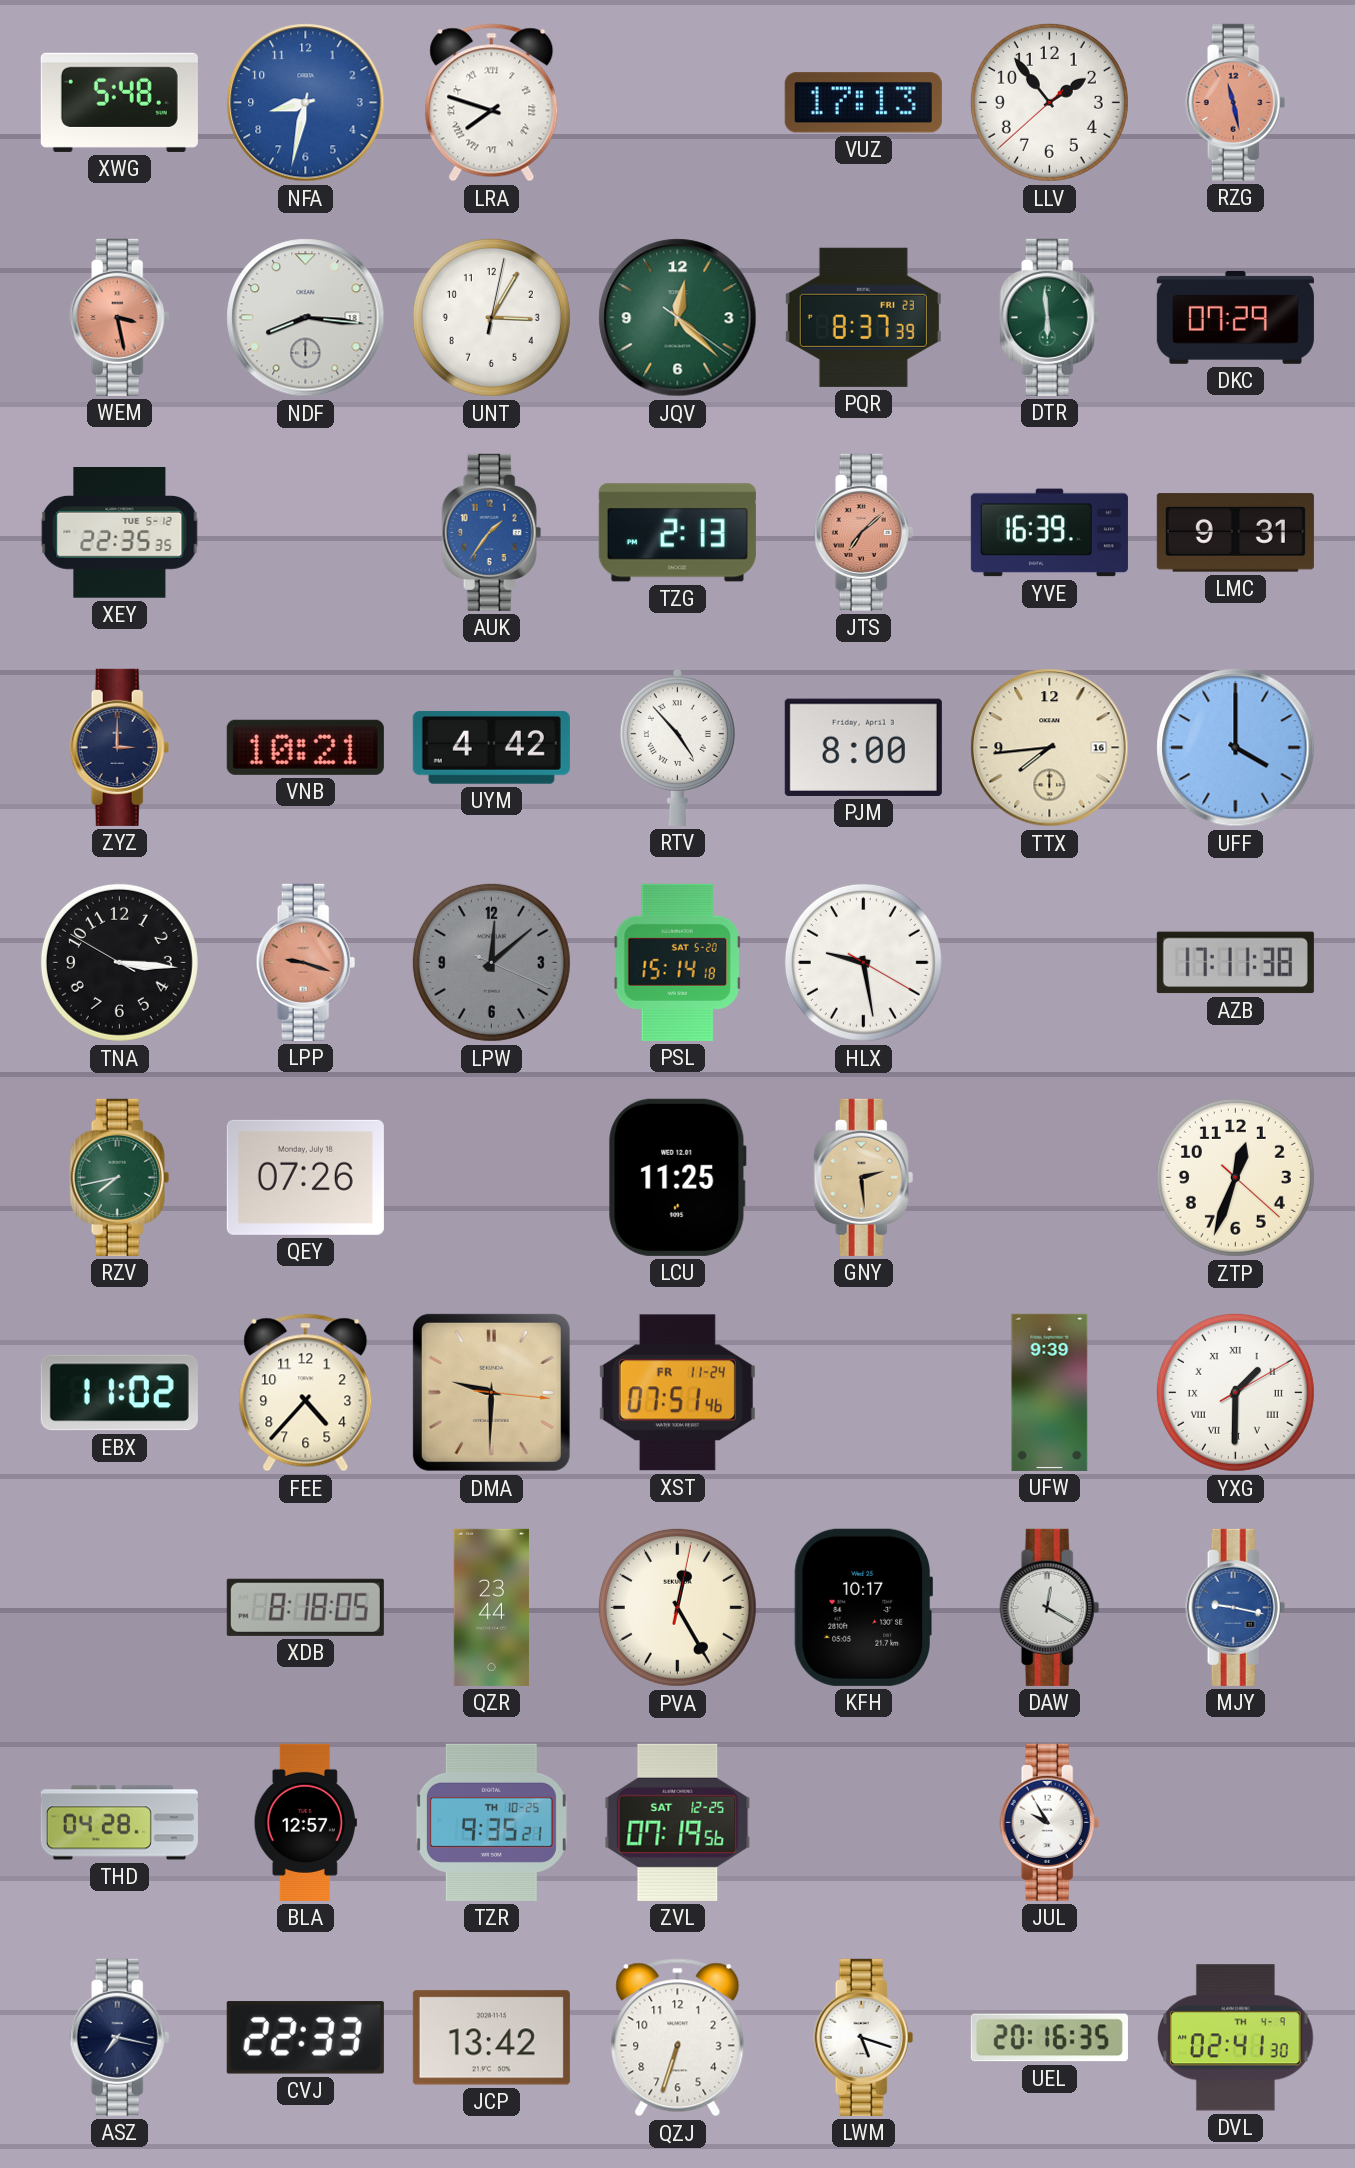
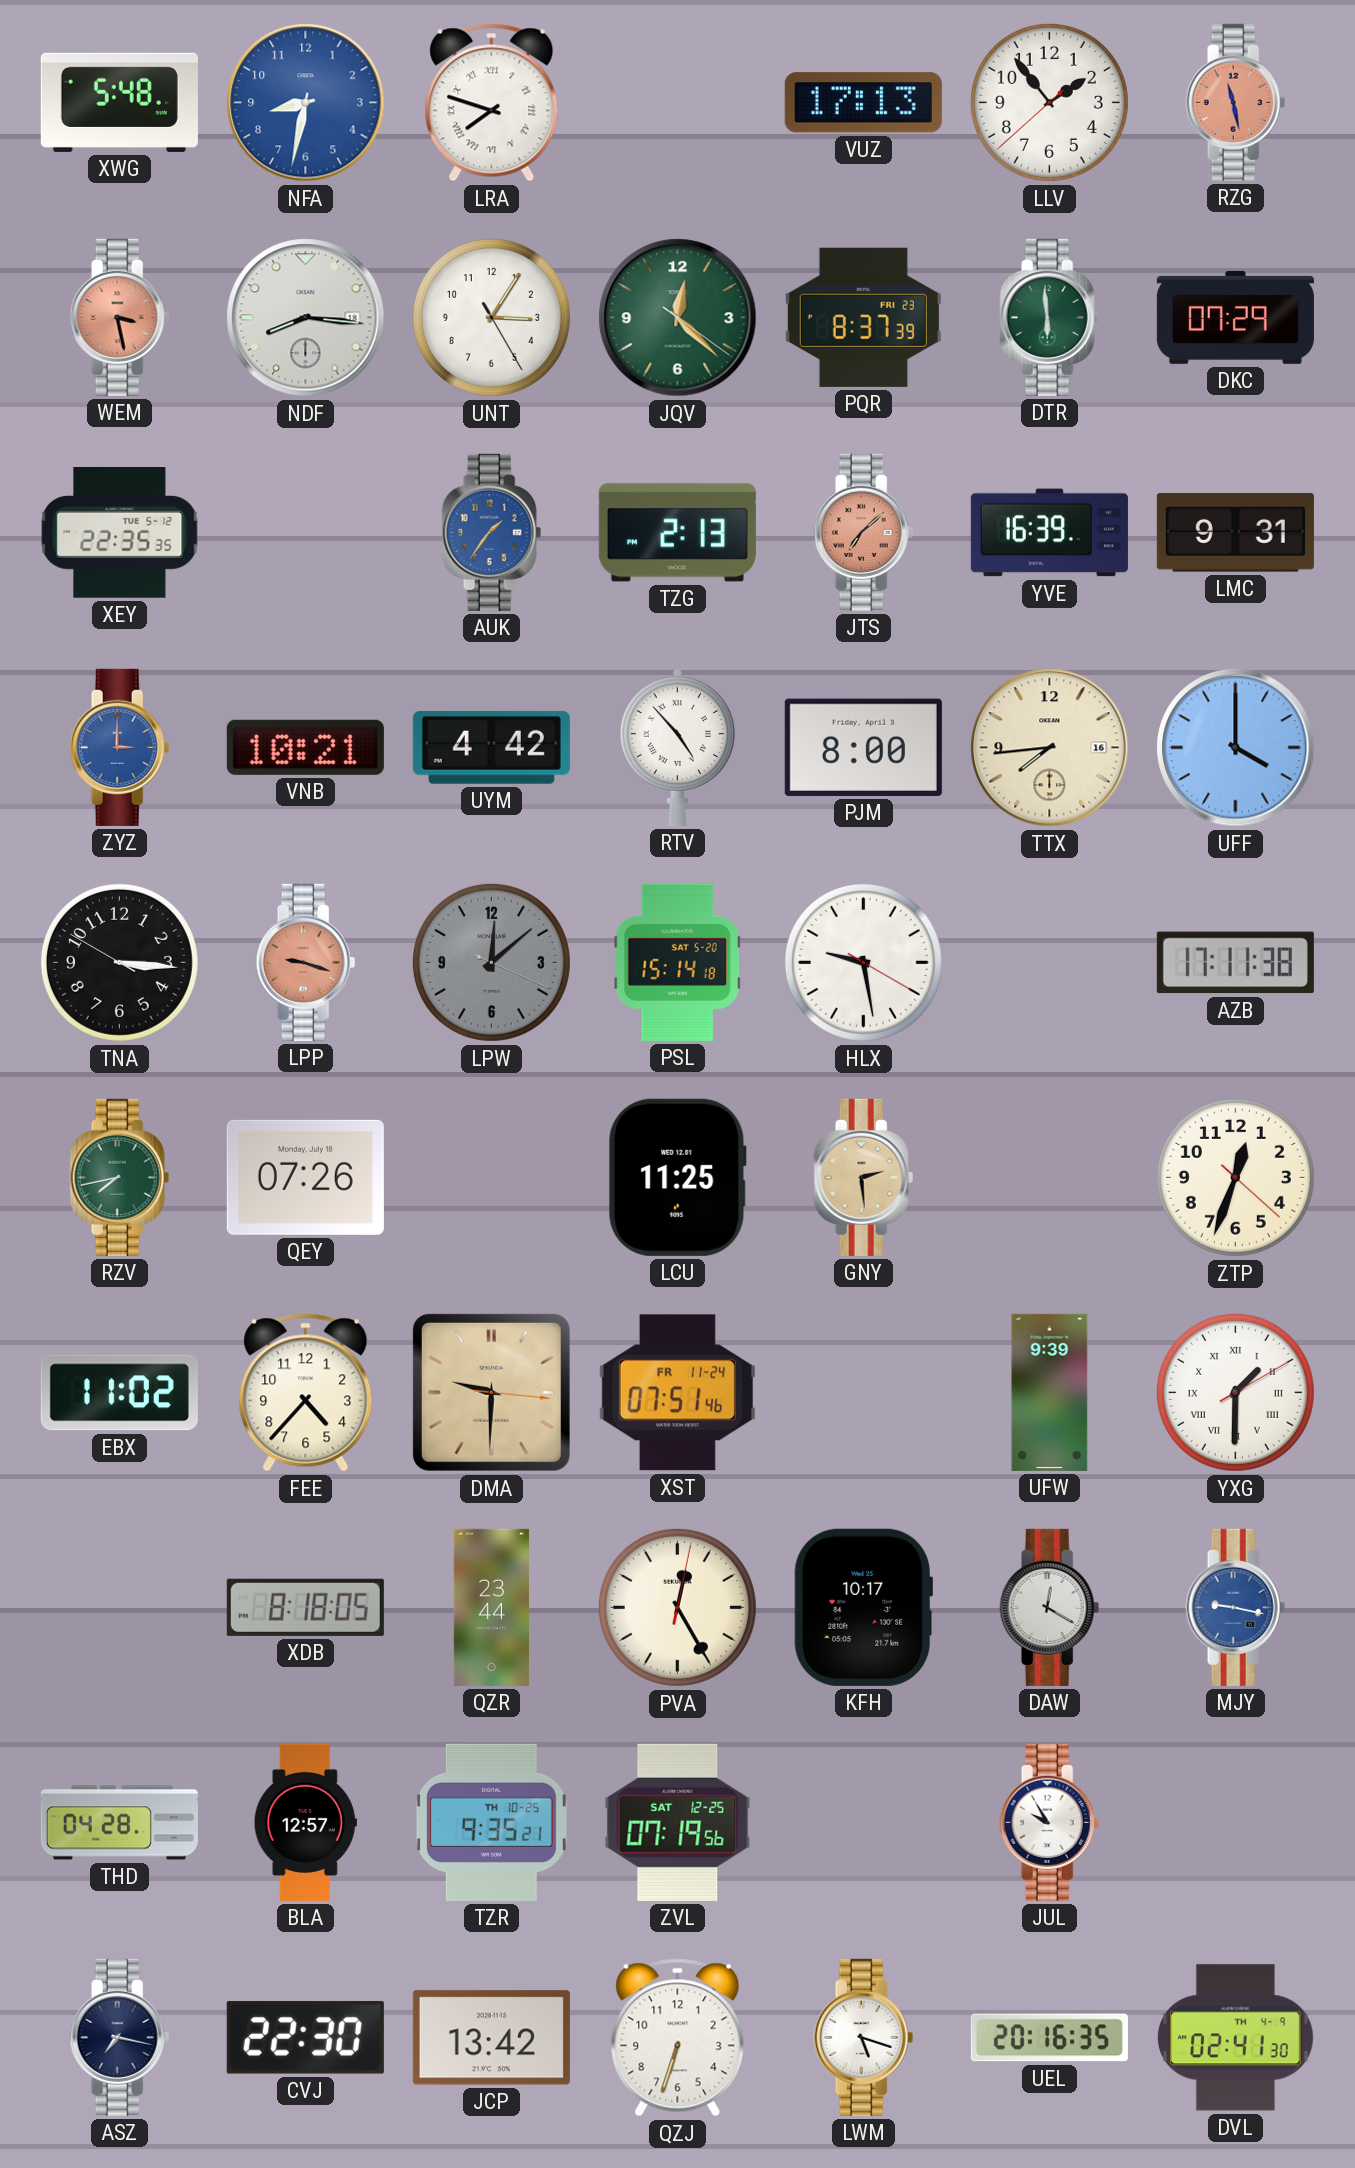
UNT: 3:05:02 -> 3:05:25 (491, 317)
ZYZ dial: navy -> blue (120, 747)
CVJ: 22:33 -> 22:30 (305, 2038)
